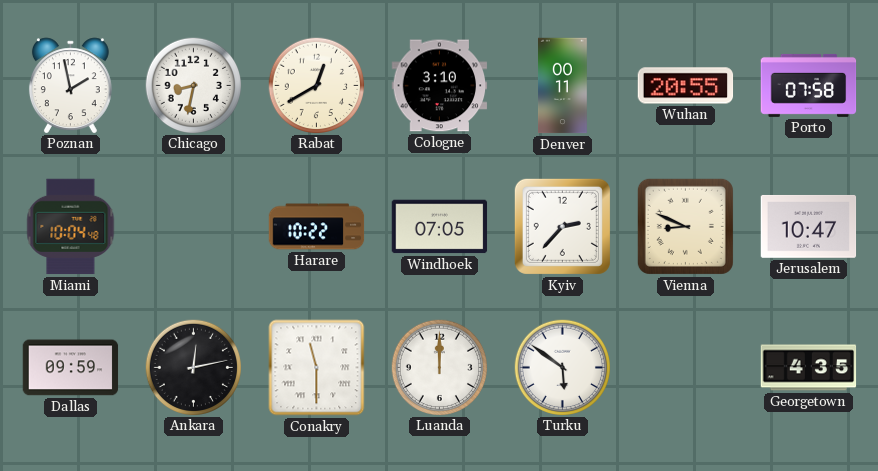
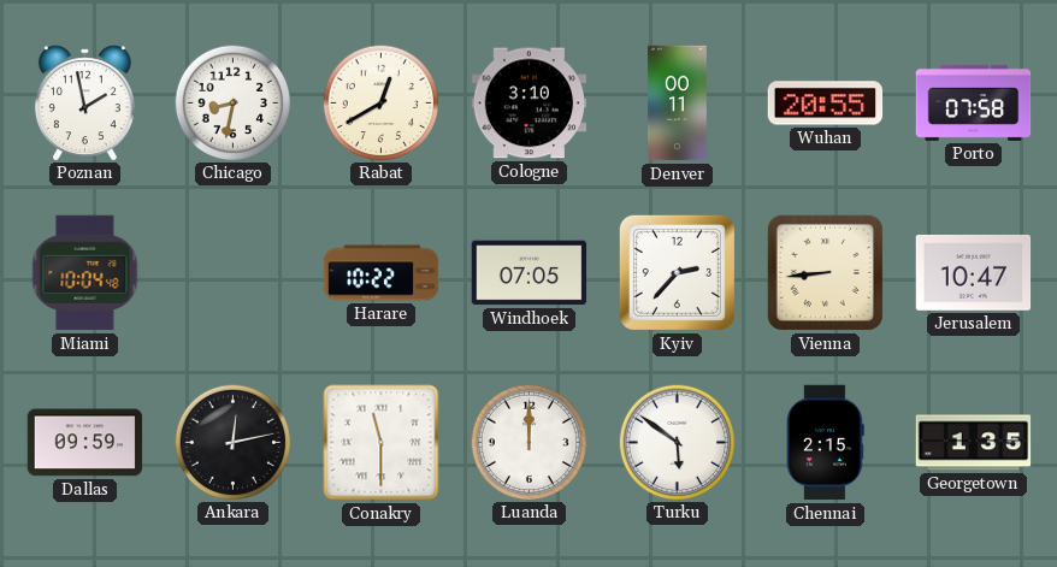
Vienna: 8:49 -> 8:44 (825, 272)
Chennai: none -> 2:15 (825, 443)
Georgetown: 4:35 -> 1:35 (974, 443)
